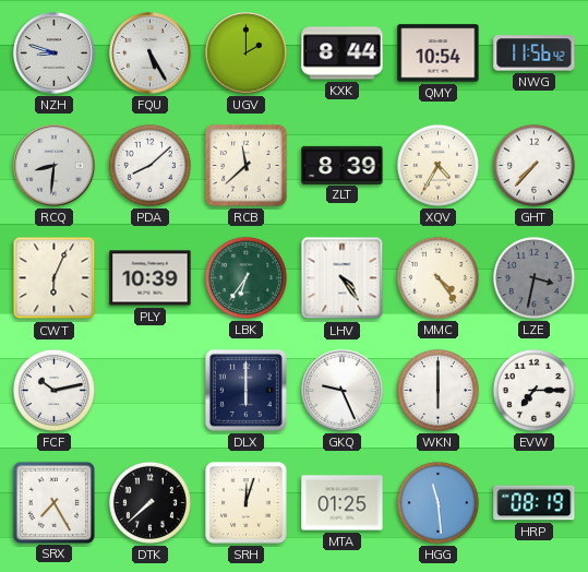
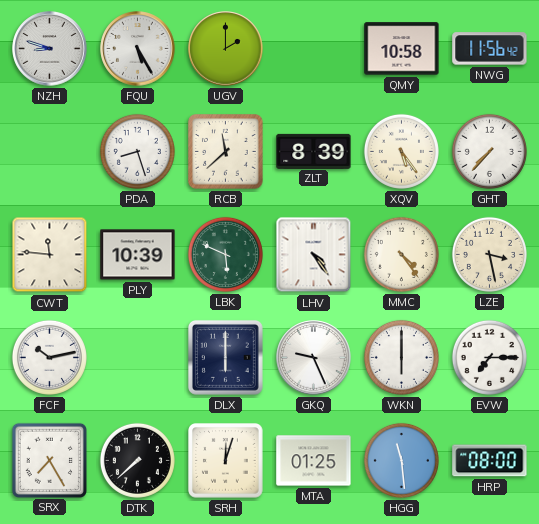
KXK: 8:44 -> none (343, 53)
QMY: 10:54 -> 10:58 (402, 49)
RCQ: 8:31 -> none (55, 166)
PDA: 8:08 -> 8:27 (137, 151)
XQV: 4:35 -> 5:24 (401, 151)
CWT: 6:04 -> 11:46 (50, 255)
LBK: 6:36 -> 5:49 (225, 254)
LZE: 3:32 -> 3:28 (489, 254)
LZE dial: grey -> cream (489, 254)
HRP: 08:19 -> 08:00 (490, 461)
